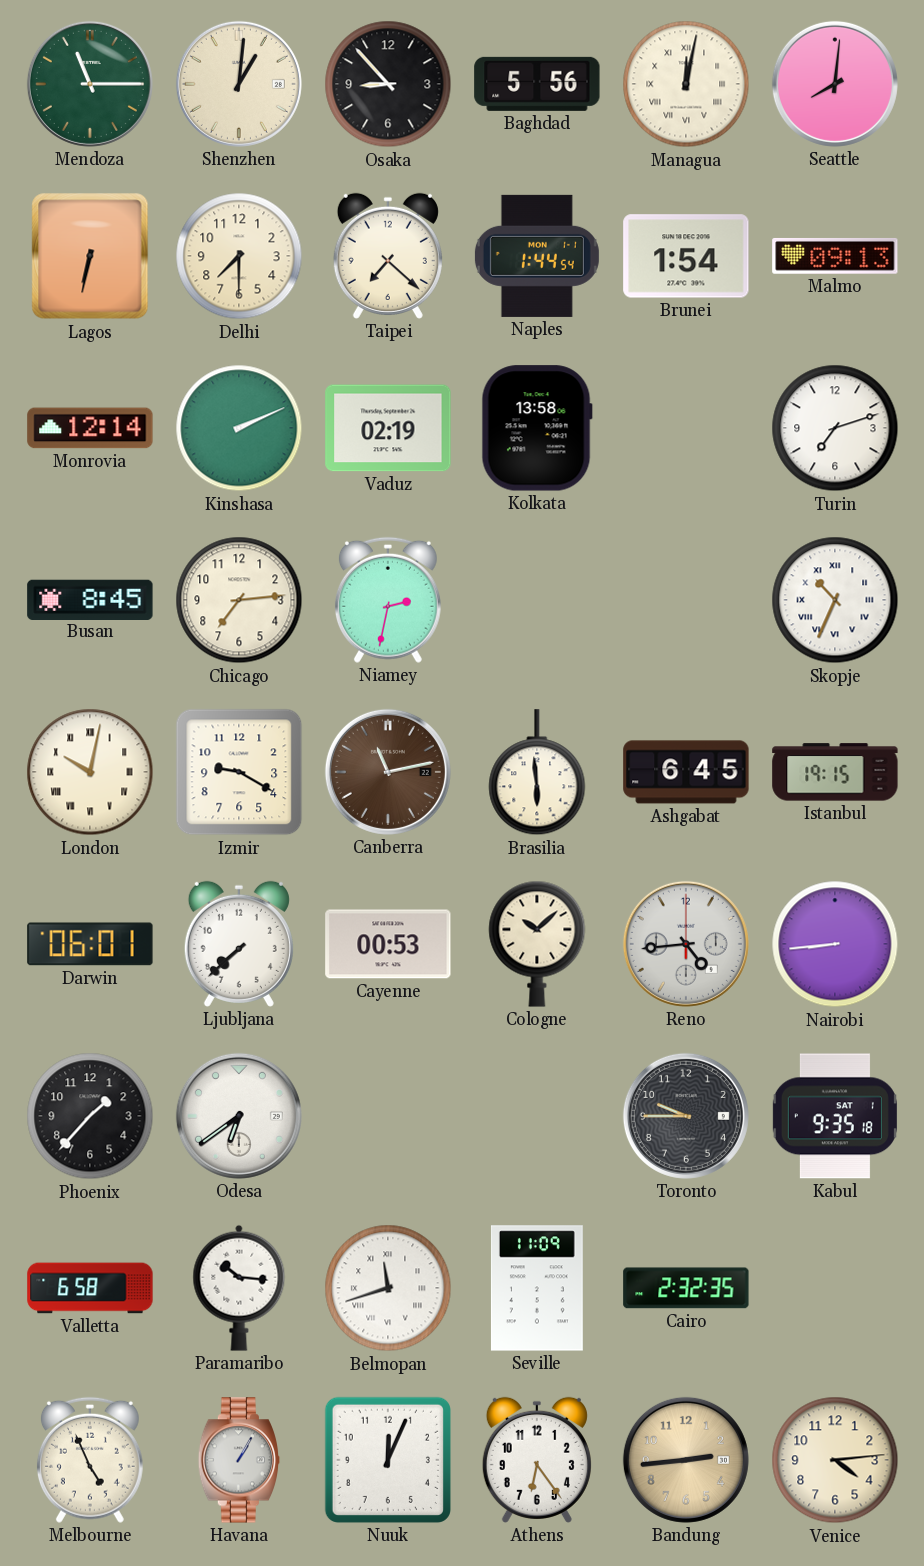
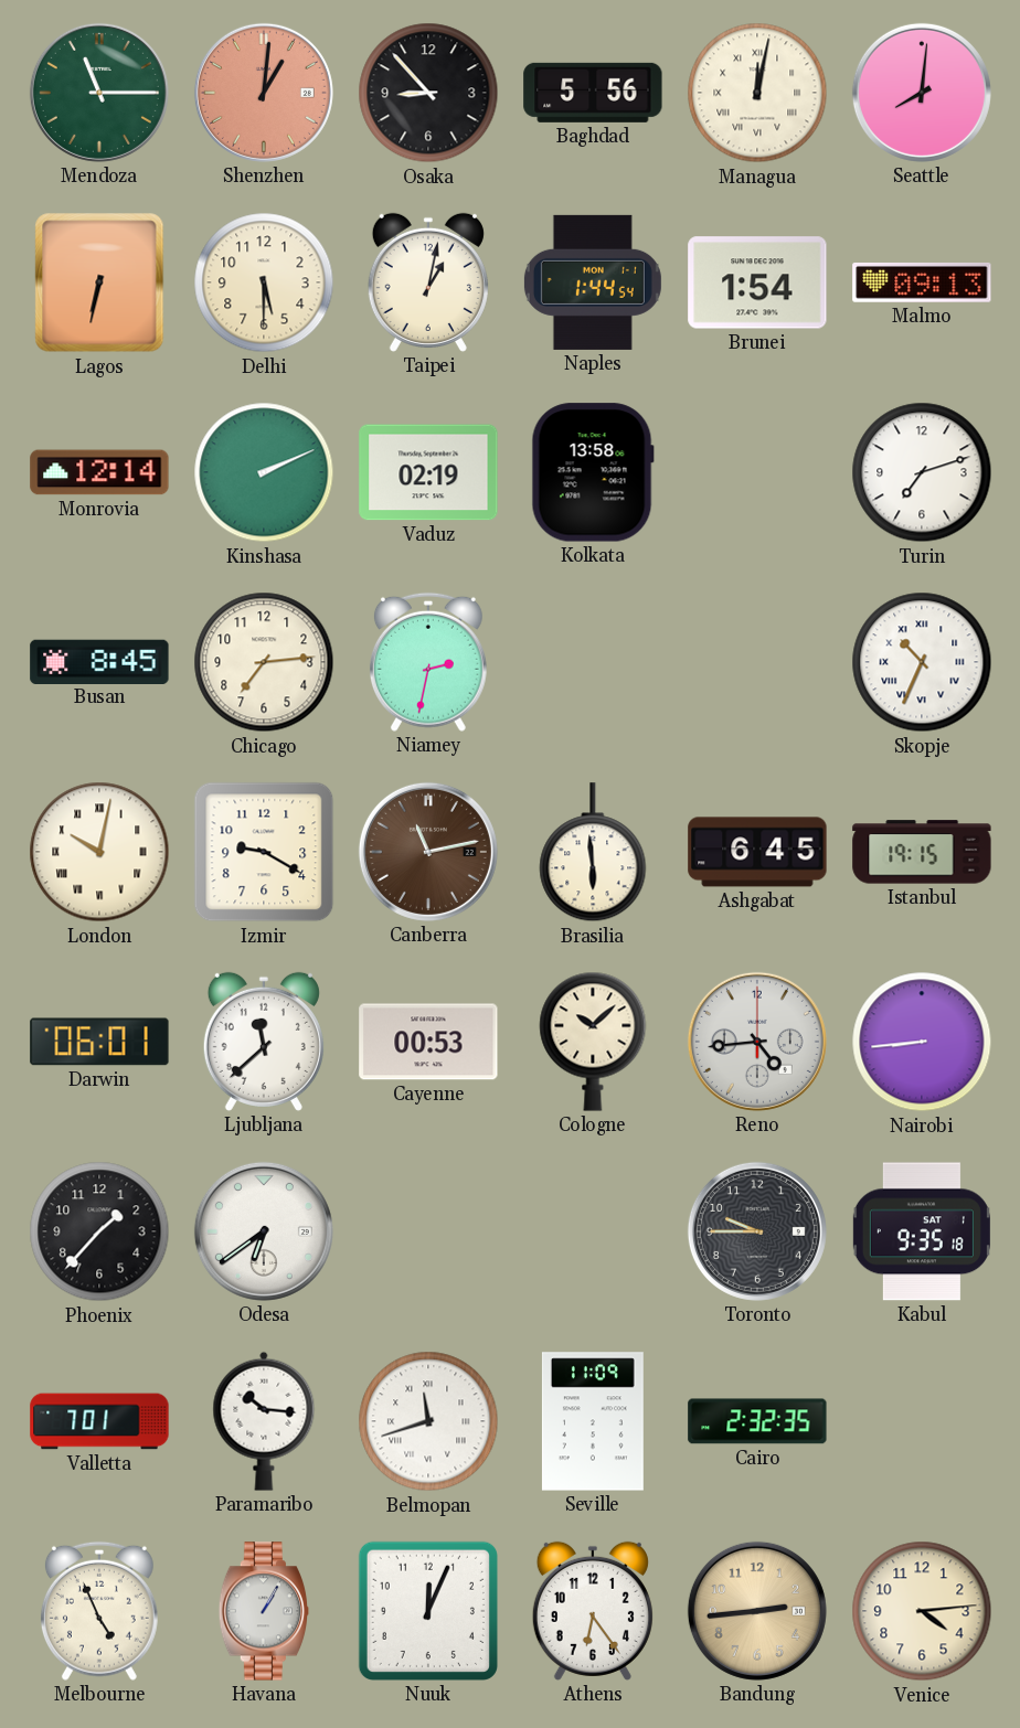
Shenzhen dial: cream -> salmon (264, 93)
Delhi: 7:30 -> 5:30 (264, 282)
Taipei: 7:22 -> 1:02 (428, 282)
Ljubljana: 7:38 -> 11:38 (264, 1042)
Valletta: 6:58 -> 7:01 (99, 1421)
